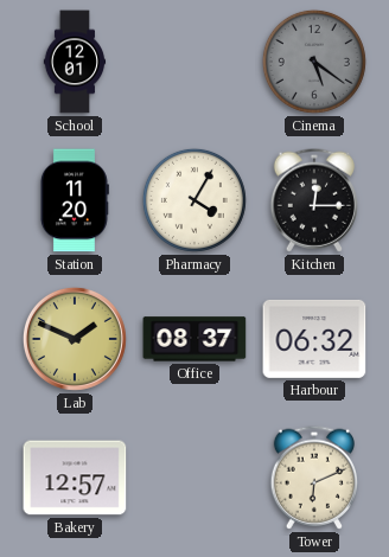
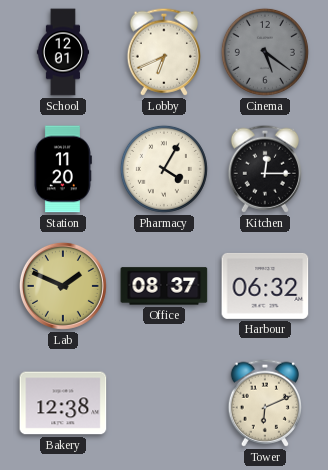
Lobby: none -> 6:41 (163, 52)
Bakery: 12:57 -> 12:38 (63, 403)
